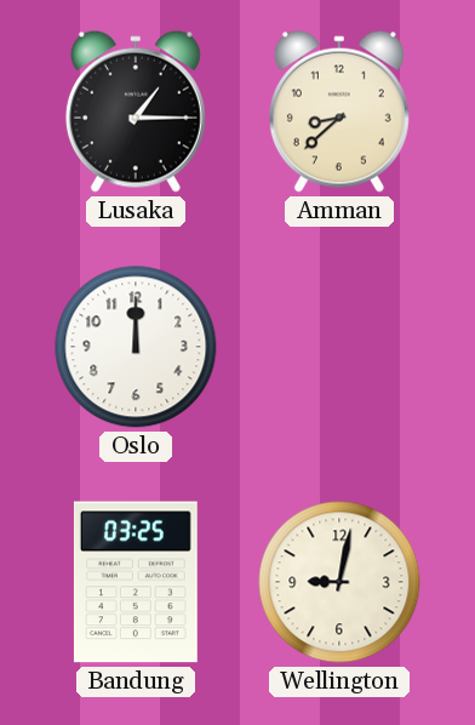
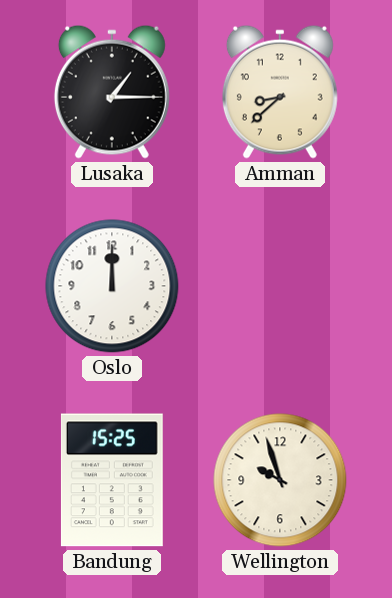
Bandung: 03:25 -> 15:25 (112, 480)
Wellington: 9:02 -> 9:57 (280, 480)
